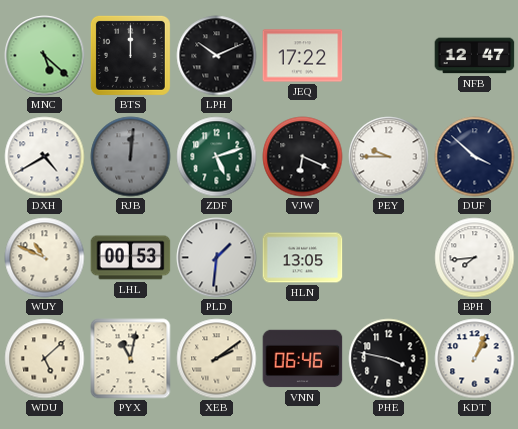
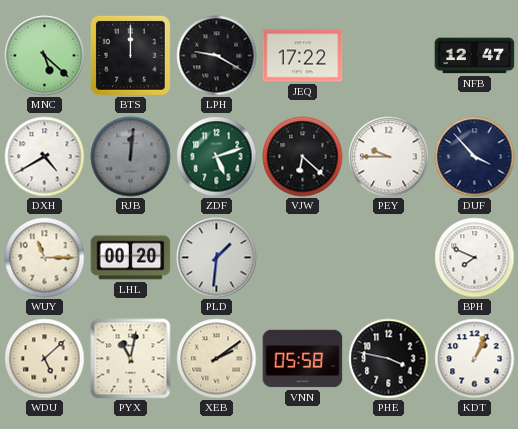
LPH: 10:11 -> 9:20 (217, 56)
VJW: 6:19 -> 6:22 (303, 157)
DUF: 3:52 -> 3:53 (475, 157)
WUY: 10:49 -> 11:15 (45, 258)
LHL: 00:53 -> 00:20 (131, 258)
HLN: 13:05 -> none (303, 258)
BPH: 7:44 -> 7:49 (475, 258)
VNN: 06:46 -> 05:58 (303, 359)
